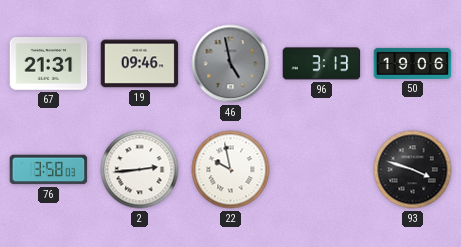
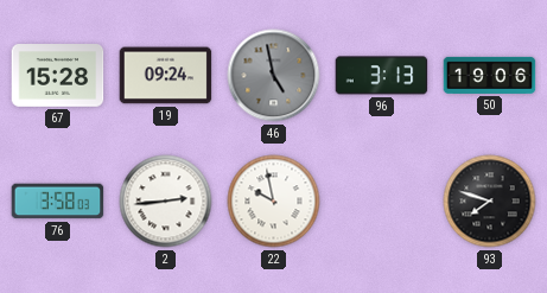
67: 21:31 -> 15:28 (58, 76)
19: 09:46 -> 09:24 (166, 76)
93: 3:48 -> 7:48 (490, 202)
